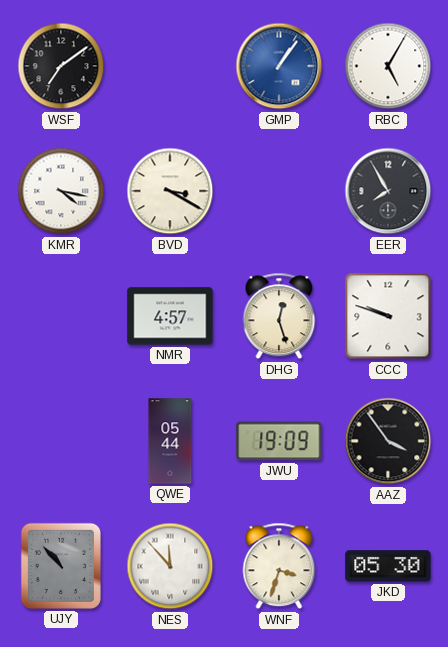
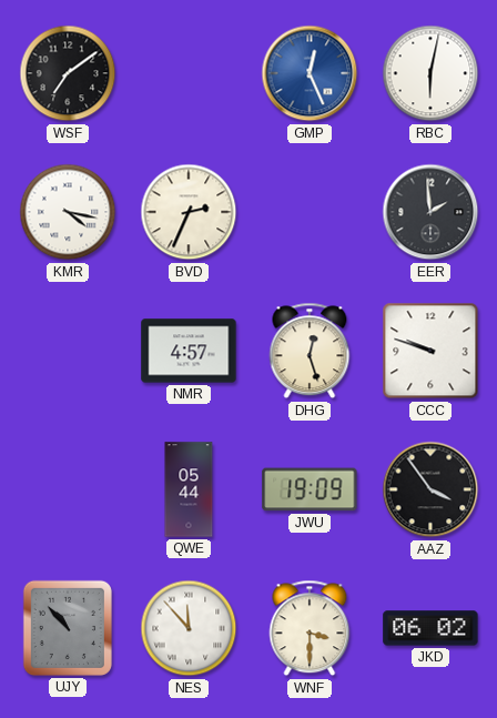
GMP: 1:06 -> 12:26 (310, 73)
RBC: 5:05 -> 6:02 (430, 73)
BVD: 3:20 -> 2:34 (189, 212)
EER: 7:55 -> 1:59 (430, 212)
WNF: 3:33 -> 3:30 (310, 628)
JKD: 05:30 -> 06:02 (430, 628)
